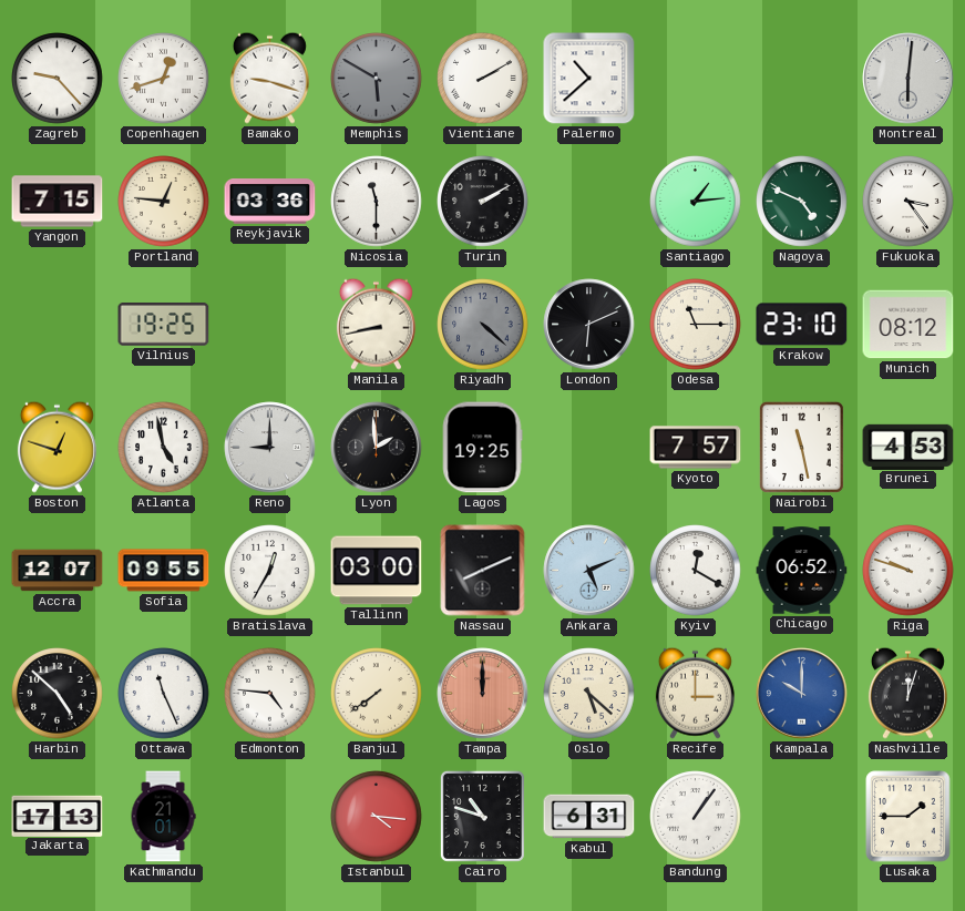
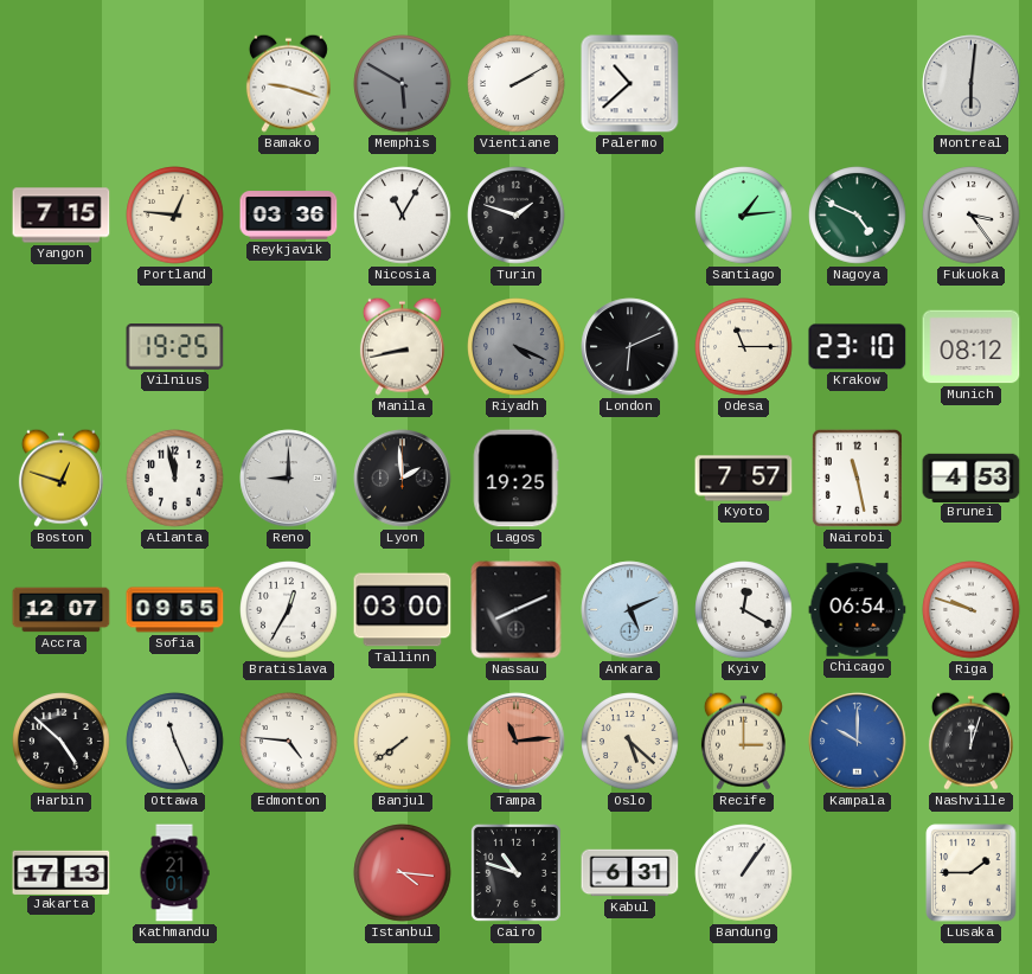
Zagreb: 9:23 -> none (58, 79)
Copenhagen: 12:42 -> none (164, 79)
Nicosia: 11:30 -> 11:05 (403, 216)
Turin: 2:10 -> 1:48 (517, 216)
Riyadh: 4:22 -> 4:19 (517, 347)
Atlanta: 4:58 -> 11:58 (175, 479)
Chicago: 06:52 -> 06:54 (858, 610)
Tampa: 12:00 -> 11:14 (517, 742)
